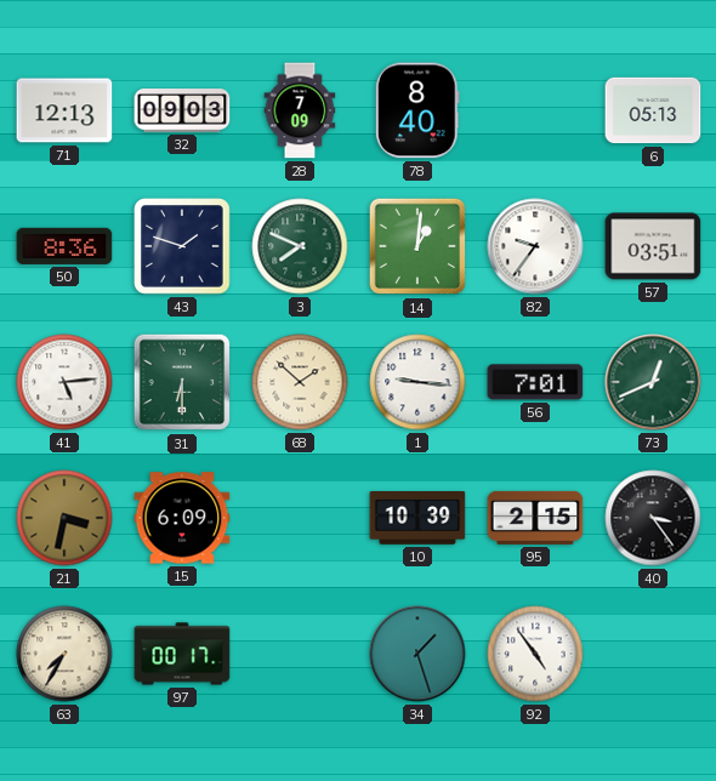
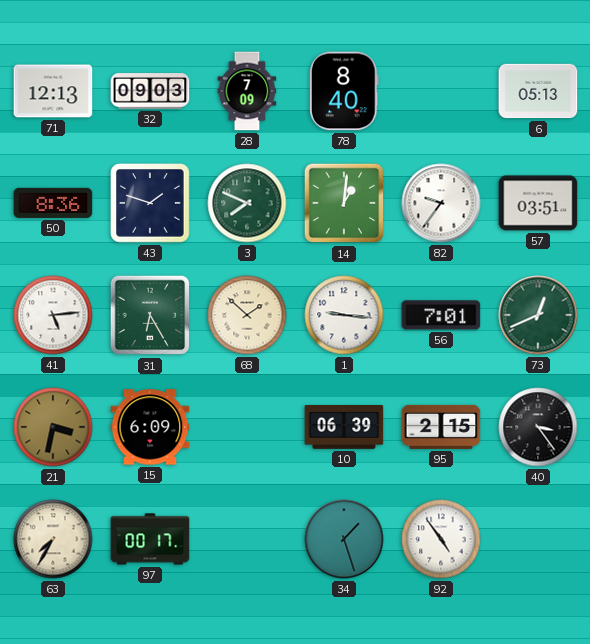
31: 6:30 -> 6:25 (150, 315)
10: 10:39 -> 06:39 (344, 427)
